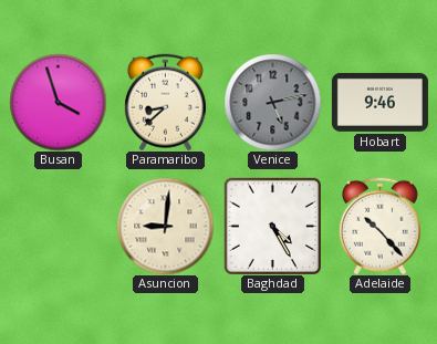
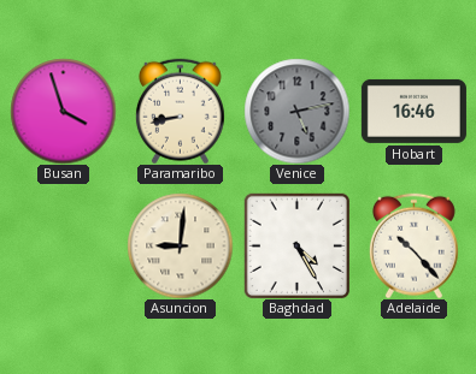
Paramaribo: 8:38 -> 8:43 (180, 111)
Hobart: 9:46 -> 16:46 (413, 111)
